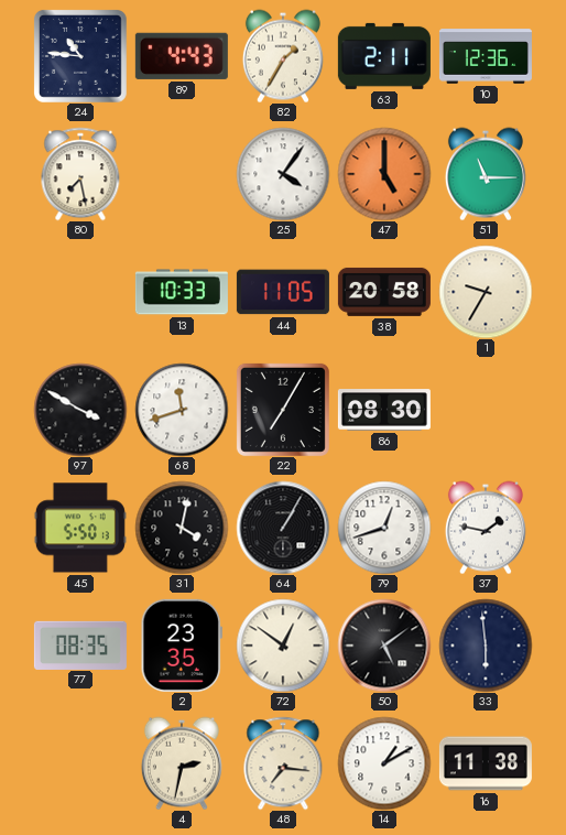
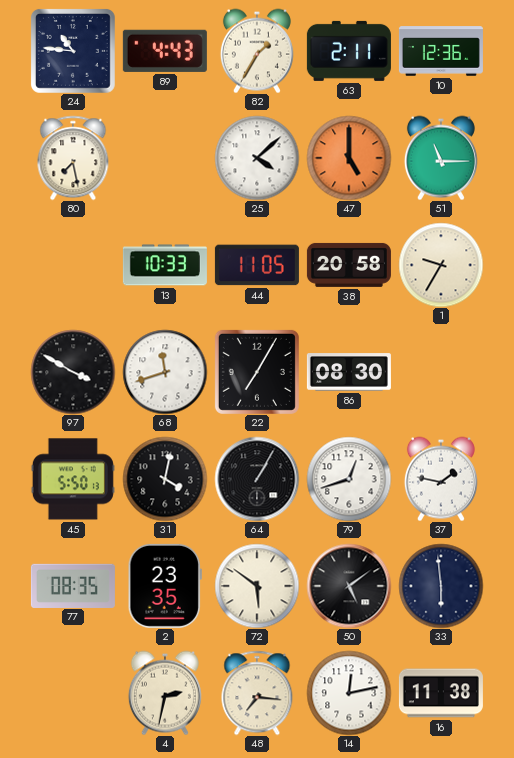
25: 4:06 -> 4:08 (257, 158)
72: 12:51 -> 5:51 (257, 586)
14: 1:10 -> 12:13 (349, 693)
